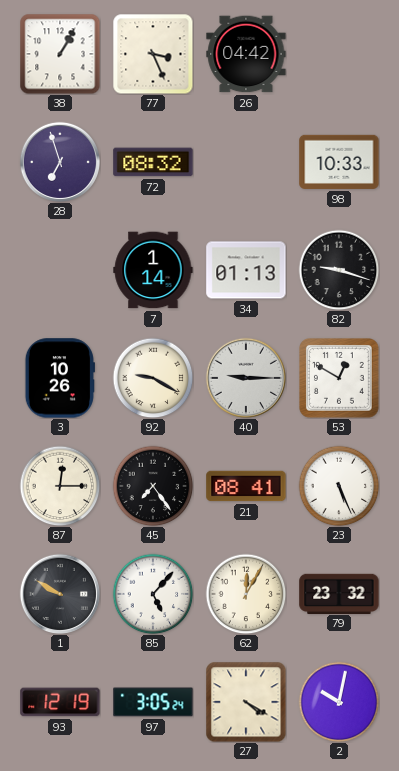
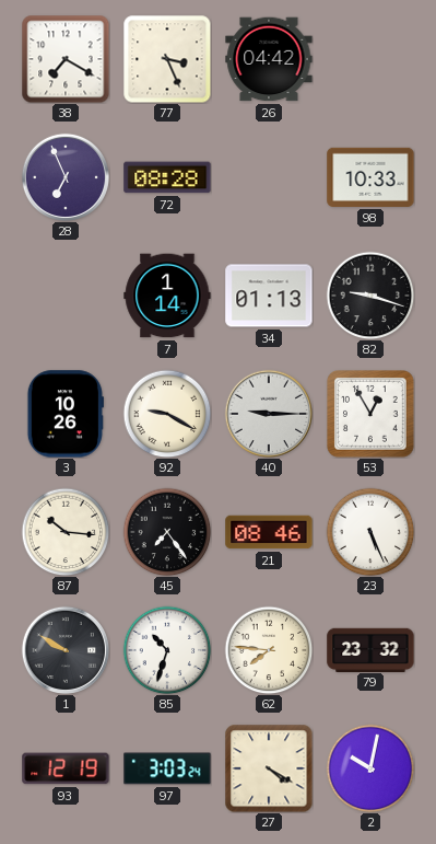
38: 1:05 -> 7:20 (66, 59)
28: 6:57 -> 6:56 (64, 176)
72: 08:32 -> 08:28 (167, 177)
53: 12:50 -> 12:55 (372, 415)
87: 12:15 -> 10:16 (66, 532)
21: 08:41 -> 08:46 (269, 532)
85: 5:07 -> 10:33 (167, 650)
62: 12:05 -> 7:46 (269, 650)
97: 3:05 -> 3:03 (167, 768)
